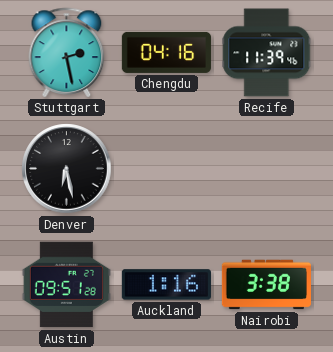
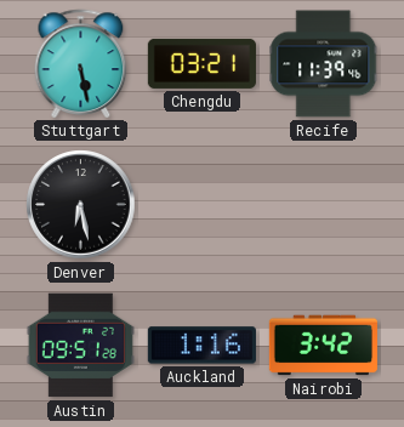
Stuttgart: 2:28 -> 5:28 (81, 63)
Chengdu: 04:16 -> 03:21 (201, 63)
Nairobi: 3:38 -> 3:42 (323, 346)
